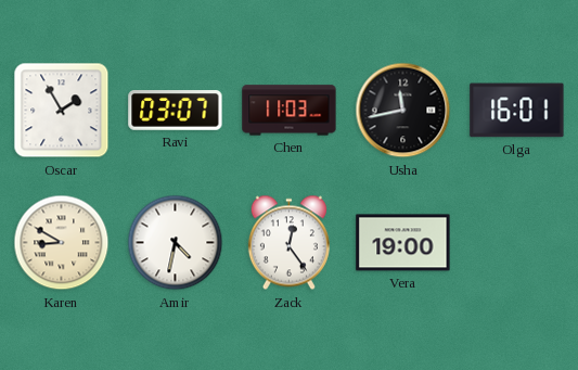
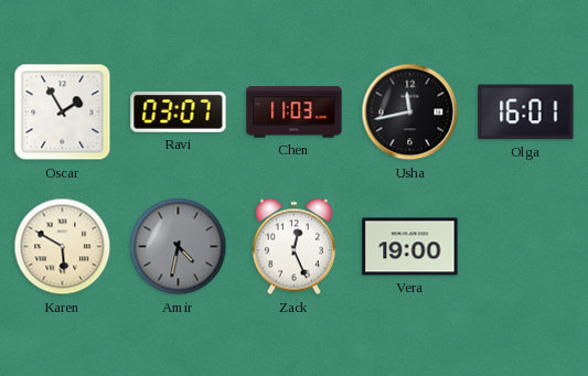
Karen: 8:50 -> 5:50 (63, 247)
Amir dial: white -> grey (179, 247)
Zack: 12:24 -> 12:26 (293, 247)
